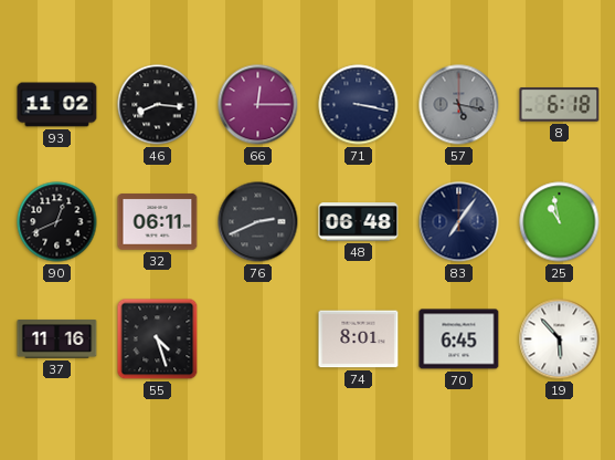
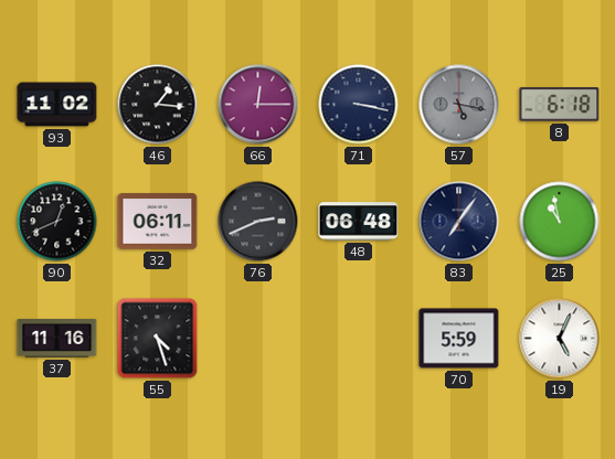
46: 8:16 -> 1:16 (158, 105)
74: 8:01 -> none (359, 339)
70: 6:45 -> 5:59 (459, 339)
19: 5:53 -> 5:04 (560, 339)
